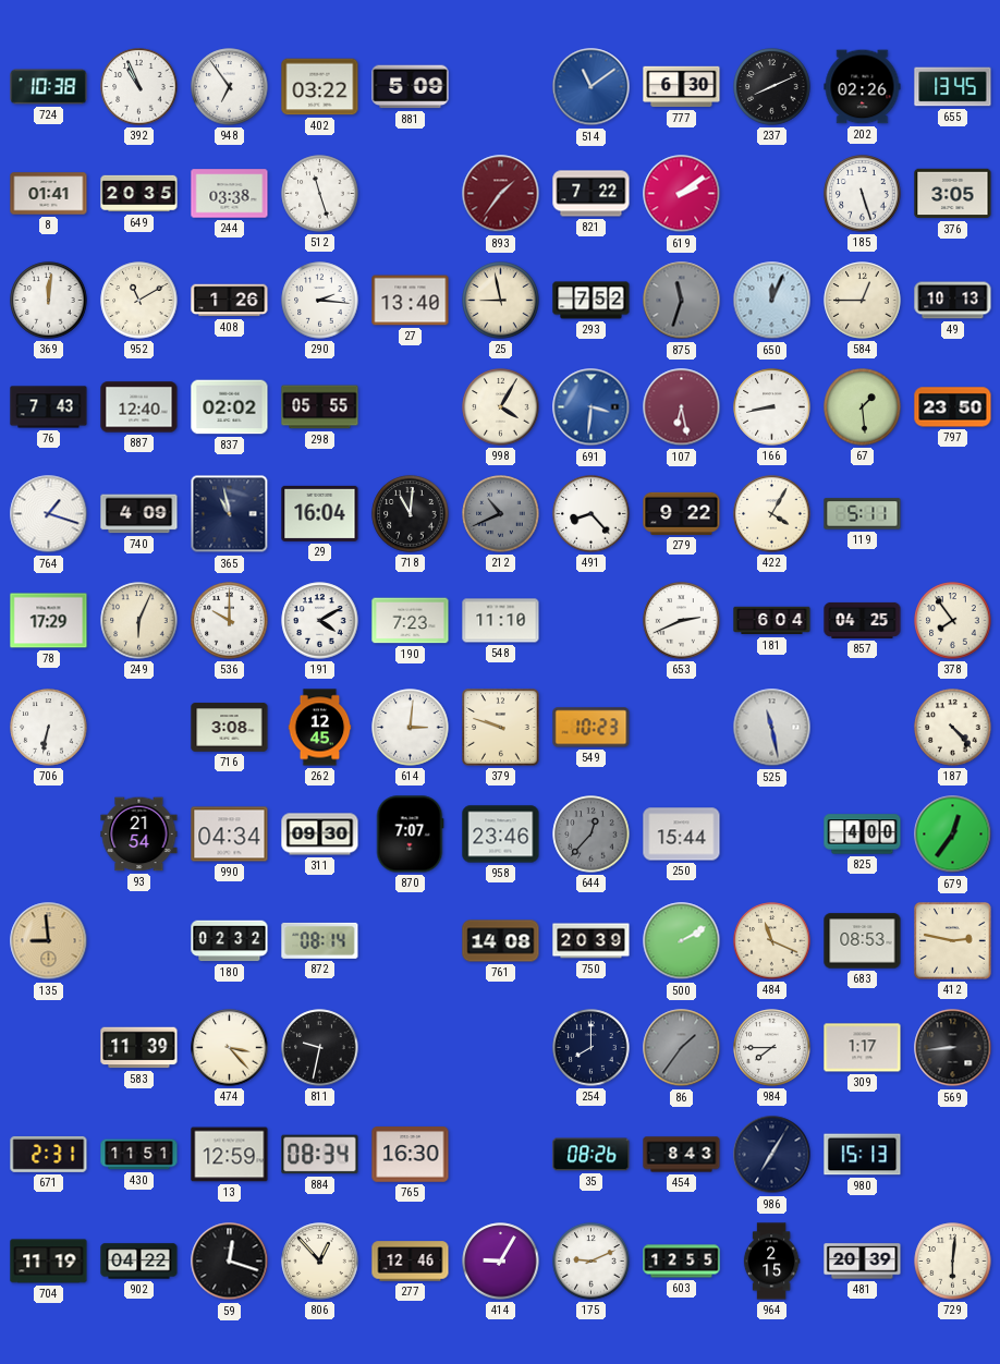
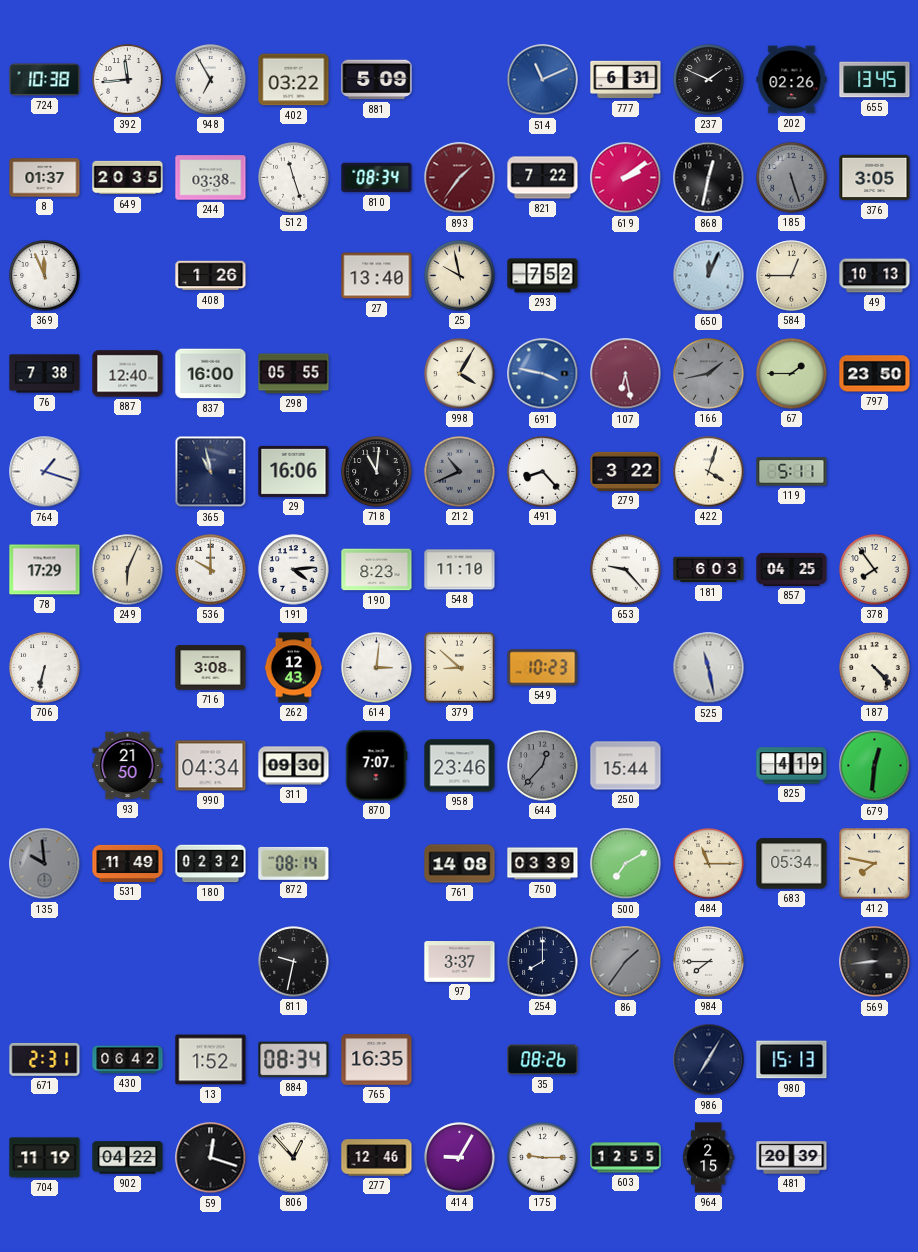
392: 10:56 -> 11:44 (128, 80)
948: 6:54 -> 6:55 (211, 80)
514: 11:09 -> 11:11 (543, 80)
777: 6:30 -> 6:31 (626, 80)
237: 8:11 -> 1:49 (709, 80)
8: 01:41 -> 01:37 (45, 178)
810: none -> 08:34 (377, 178)
868: none -> 12:32 (709, 178)
185 dial: white -> grey (792, 178)
369: 12:01 -> 11:56 (45, 276)
952: 11:10 -> none (139, 301)
290: 2:16 -> none (320, 301)
25: 8:58 -> 9:58 (460, 276)
875: 11:33 -> none (682, 301)
76: 7:43 -> 7:38 (45, 374)
837: 02:02 -> 16:00 (211, 374)
691: 3:31 -> 3:47 (543, 374)
166: 8:43 -> 1:43 (709, 374)
166 dial: white -> grey (709, 374)
67: 1:29 -> 1:45 (792, 374)
740: 4:09 -> none (139, 514)
29: 16:04 -> 16:06 (294, 471)
279: 9:22 -> 3:22 (626, 471)
422: 4:05 -> 4:03 (709, 472)
191: 4:10 -> 4:14 (294, 570)
190: 7:23 -> 8:23 (377, 570)
653: 2:41 -> 9:23 (626, 570)
181: 6:04 -> 6:03 (709, 570)
262: 12:45 -> 12:43 (294, 668)
379: 9:48 -> 8:52 (460, 668)
93: 21:54 -> 21:50 (128, 766)
825: 4:00 -> 4:19 (792, 766)
679: 12:36 -> 12:31 (875, 766)
135: 8:59 -> 9:59 (45, 864)
135 dial: champagne -> grey (45, 864)
531: none -> 11:49 (128, 863)
750: 20:39 -> 03:39 (543, 864)
500: 2:10 -> 7:10 (626, 864)
484: 11:19 -> 11:15 (709, 864)
683: 08:53 -> 05:34 (792, 864)
412: 2:47 -> 7:47 (875, 864)
583: 11:39 -> none (139, 1048)
474: 3:23 -> none (230, 1048)
97: none -> 3:37 (460, 962)
309: 1:17 -> none (863, 1048)
430: 11:51 -> 06:42 (128, 1060)
13: 12:59 -> 1:52 (211, 1060)
765: 16:30 -> 16:35 (377, 1060)
454: 8:43 -> none (682, 1155)
175: 9:11 -> 9:15 (543, 1158)
729: 6:01 -> none (953, 1262)
